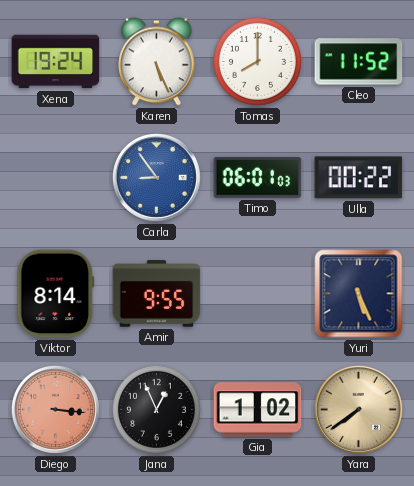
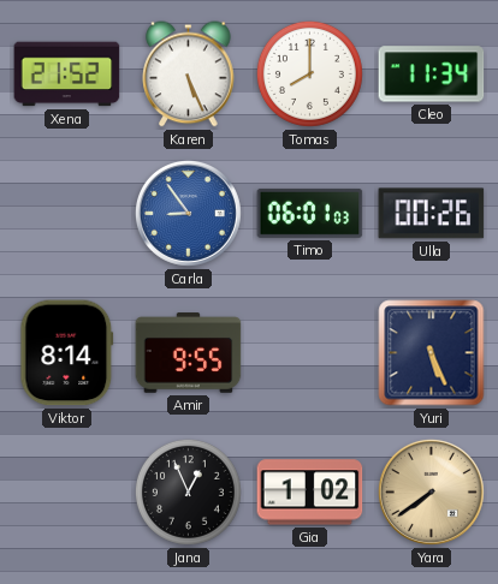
Xena: 19:24 -> 21:52 (67, 75)
Cleo: 11:52 -> 11:34 (432, 75)
Ulla: 00:22 -> 00:26 (432, 214)
Diego: 3:16 -> none (55, 409)
